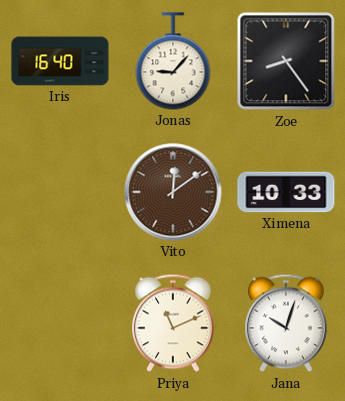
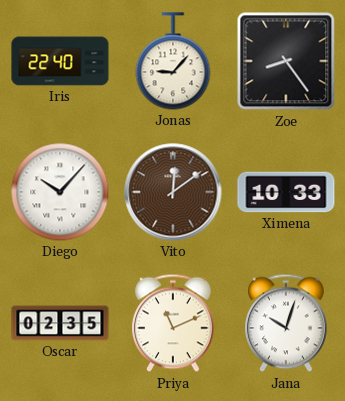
Iris: 16:40 -> 22:40 (60, 61)
Diego: none -> 10:07 (60, 192)
Oscar: none -> 02:35 (60, 323)
